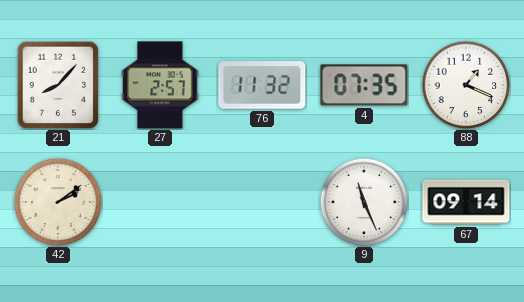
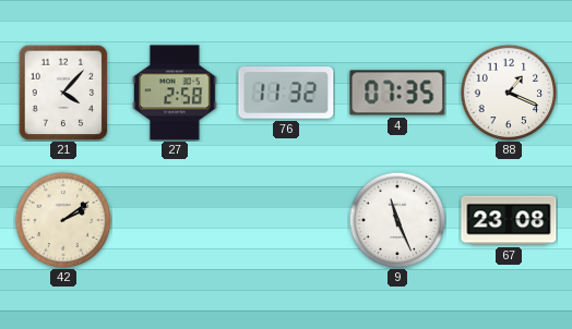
21: 8:07 -> 4:07 (63, 93)
27: 2:57 -> 2:58 (175, 93)
67: 09:14 -> 23:08 (509, 220)
